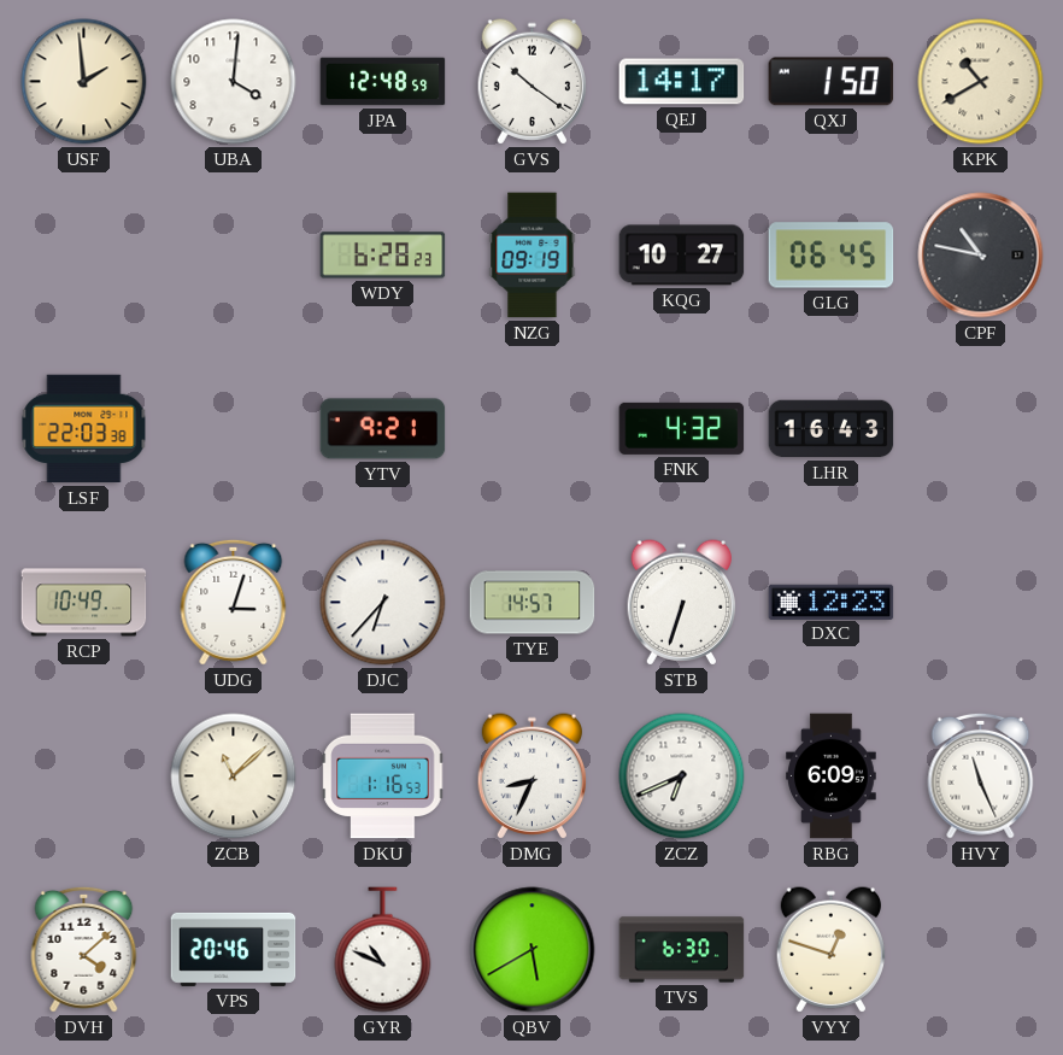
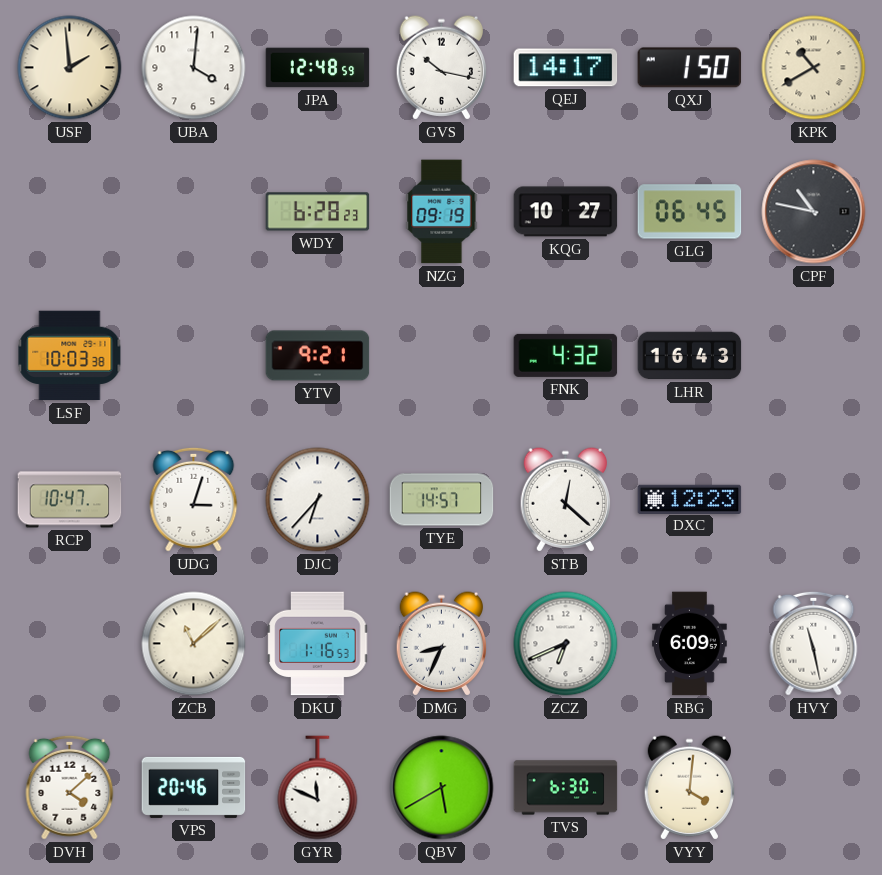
GVS: 10:21 -> 10:17 (441, 68)
LSF: 22:03 -> 10:03 (70, 356)
RCP: 10:49 -> 10:47 (70, 500)
STB: 6:33 -> 12:22 (565, 500)
HVY: 11:26 -> 11:28 (814, 643)
GYR: 10:49 -> 11:49 (318, 788)
VYY: 12:48 -> 4:01 (689, 788)
